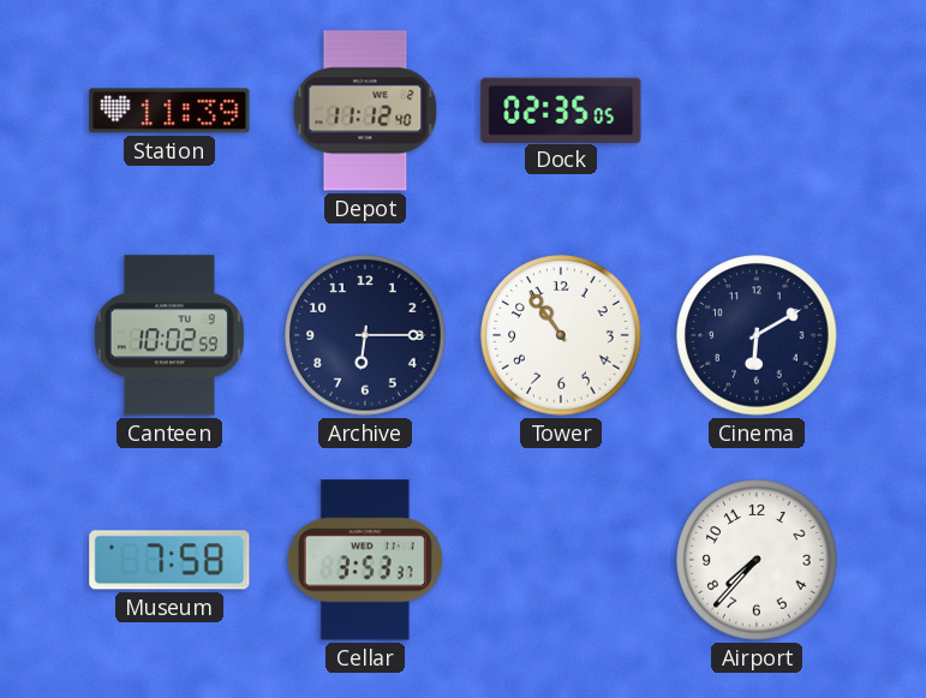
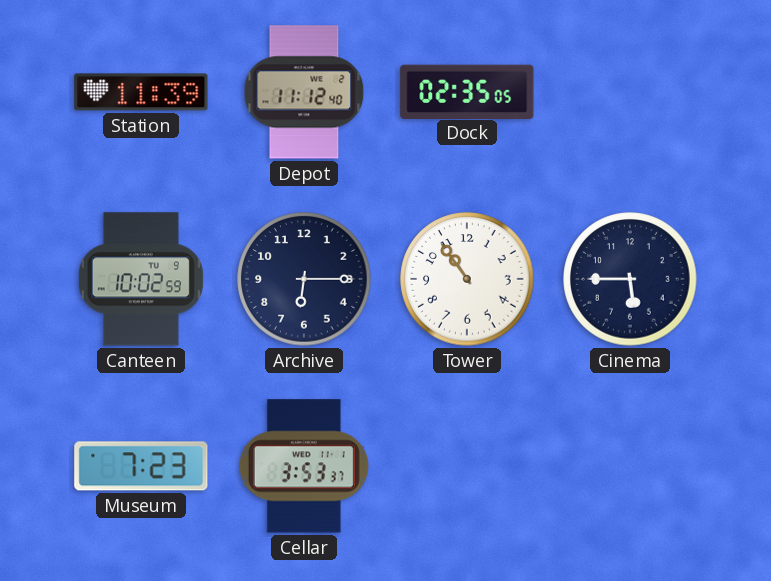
Cinema: 6:10 -> 5:45 (630, 279)
Museum: 7:58 -> 7:23 (141, 466)
Airport: 7:37 -> none (757, 560)
